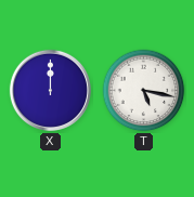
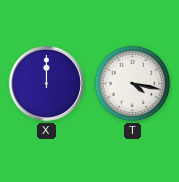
T: 5:17 -> 4:17 (133, 84)
